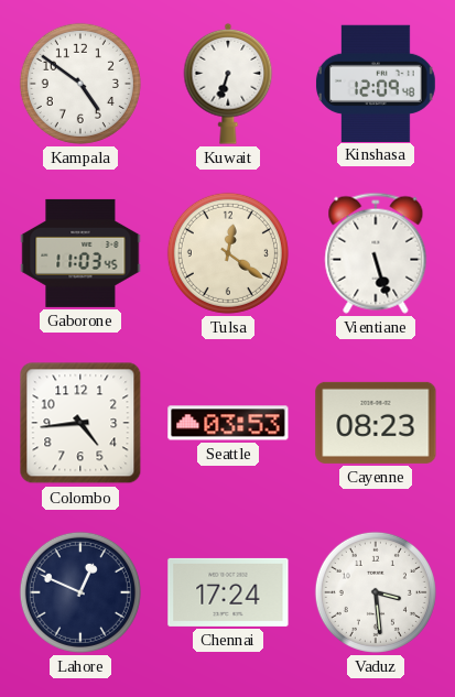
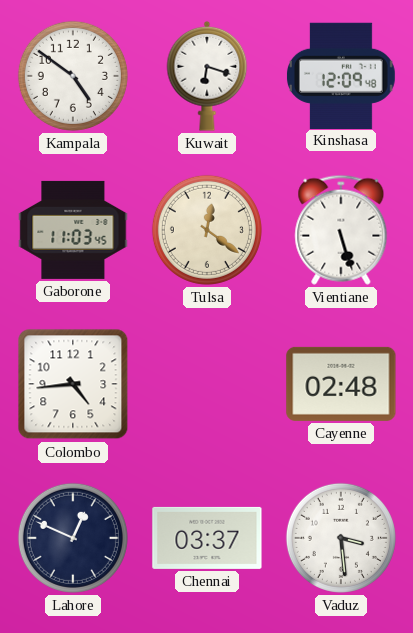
Kuwait: 6:33 -> 6:18 (207, 76)
Seattle: 03:53 -> none (228, 423)
Cayenne: 08:23 -> 02:48 (341, 384)
Chennai: 17:24 -> 03:37 (207, 538)
